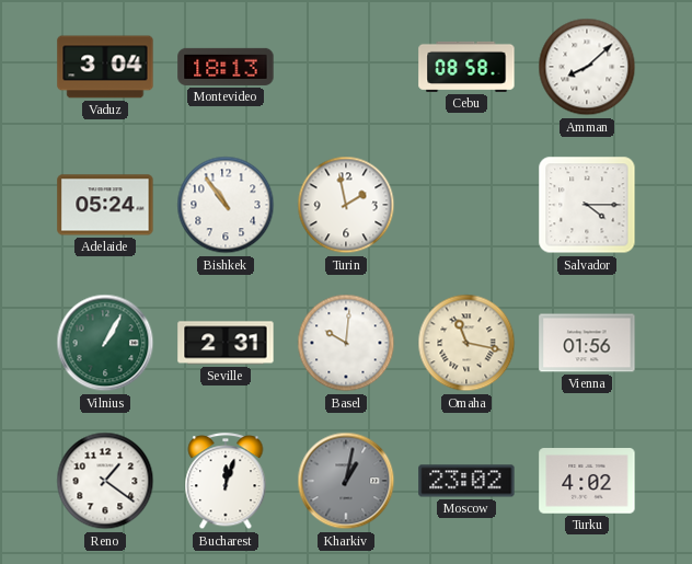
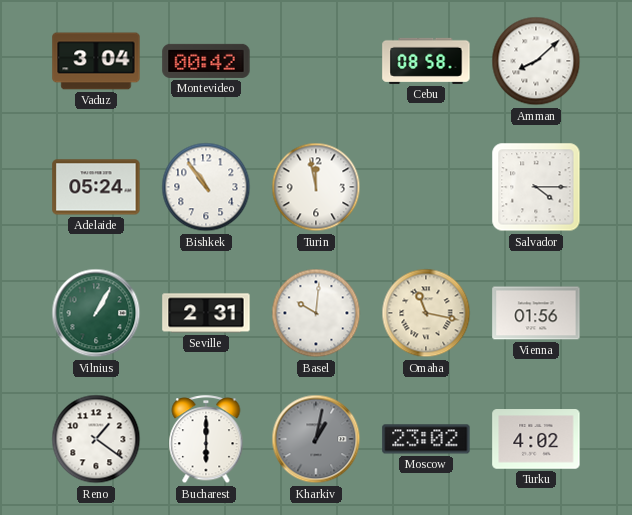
Montevideo: 18:13 -> 00:42 (206, 61)
Turin: 1:58 -> 11:58 (316, 187)
Bucharest: 12:03 -> 6:00 (206, 440)
